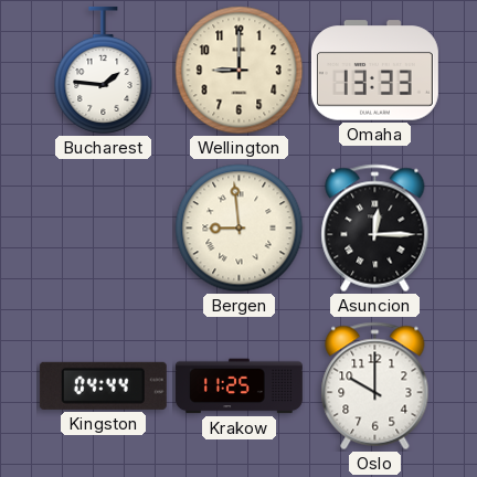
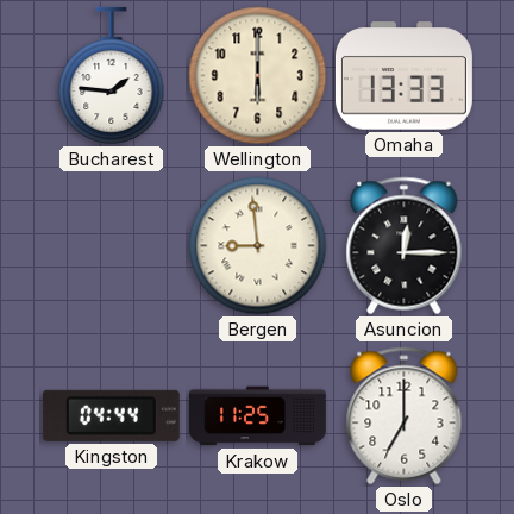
Wellington: 9:00 -> 6:00 (258, 76)
Oslo: 10:00 -> 7:00 (405, 416)
